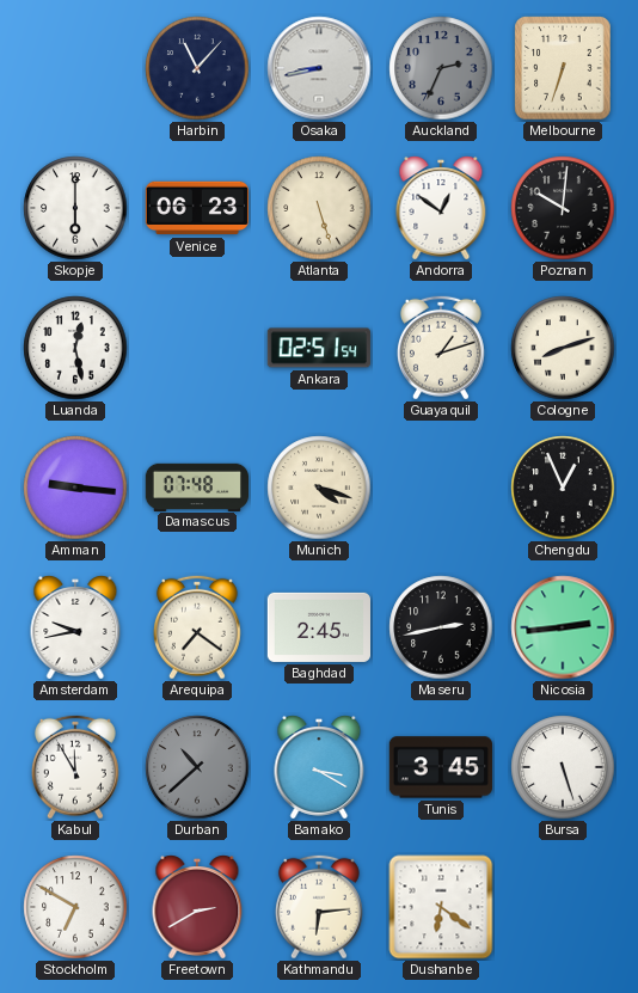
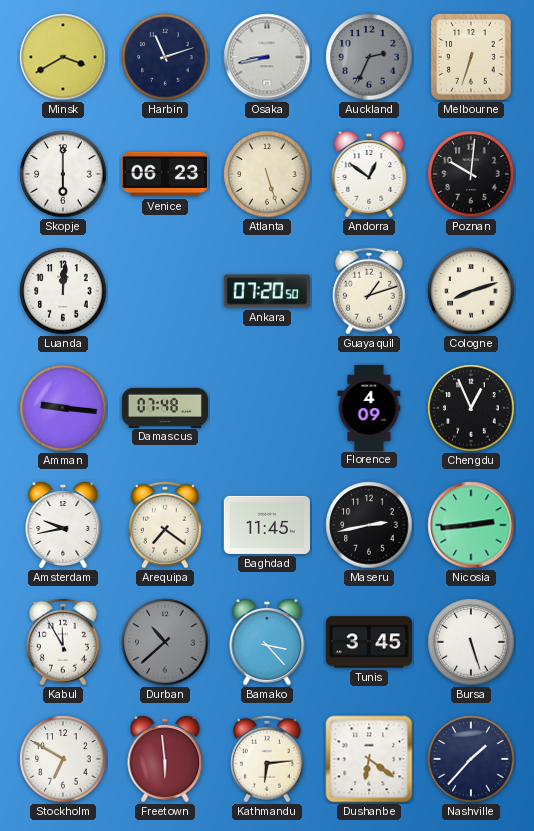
Minsk: none -> 3:40 (63, 57)
Harbin: 11:07 -> 11:12 (165, 57)
Luanda: 12:28 -> 12:01 (63, 291)
Ankara: 02:51 -> 07:20 (266, 291)
Munich: 4:18 -> none (319, 488)
Florence: none -> 4:09 (369, 407)
Baghdad: 2:45 -> 11:45 (266, 525)
Bamako: 3:20 -> 3:23 (267, 642)
Freetown: 2:40 -> 5:59 (165, 759)
Nashville: none -> 1:37 (471, 759)
